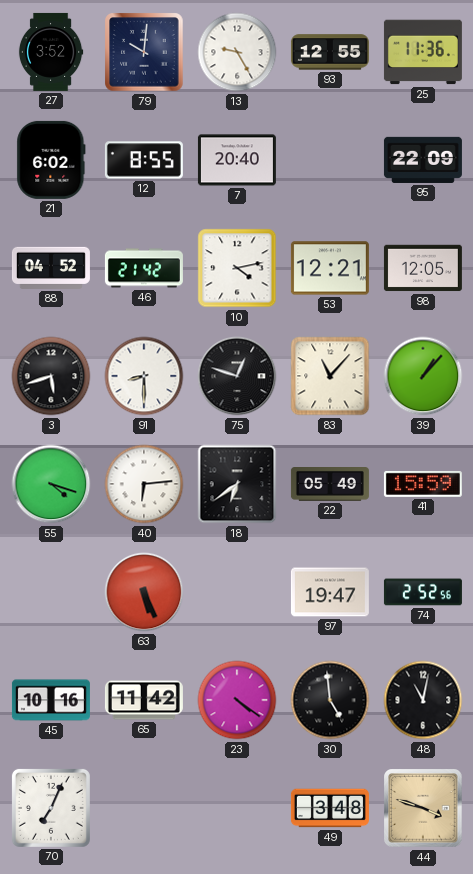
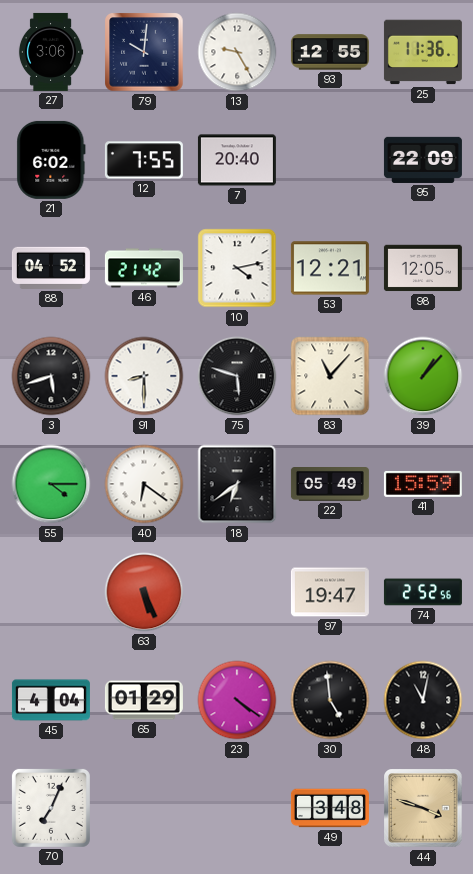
27: 3:52 -> 3:06 (51, 52)
12: 8:55 -> 7:55 (144, 160)
75: 12:48 -> 5:48 (237, 376)
55: 4:18 -> 4:15 (51, 484)
40: 6:14 -> 6:21 (144, 484)
45: 10:16 -> 4:04 (51, 700)
65: 11:42 -> 01:29 (144, 700)
